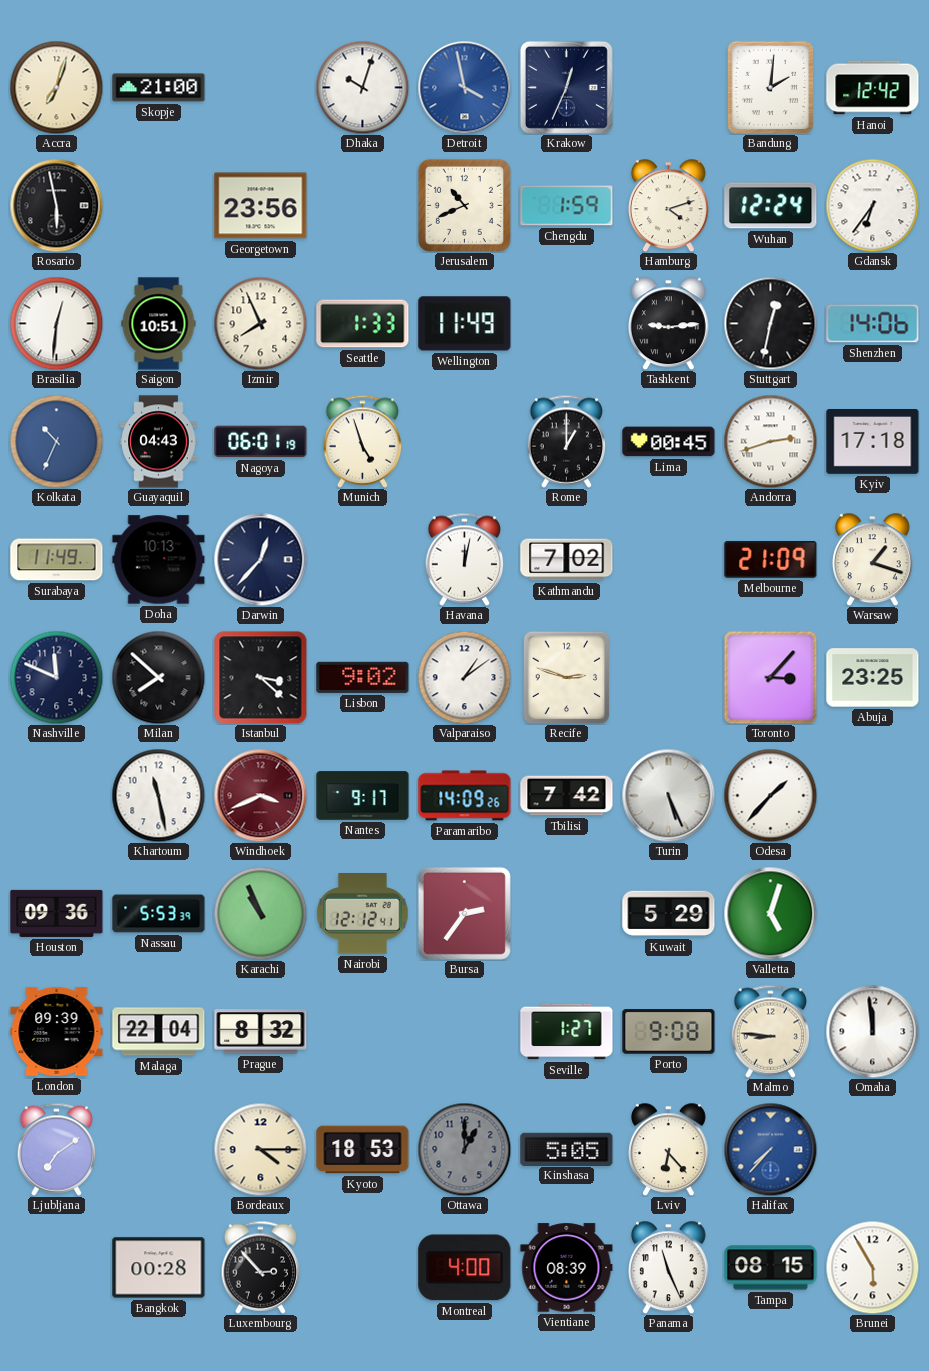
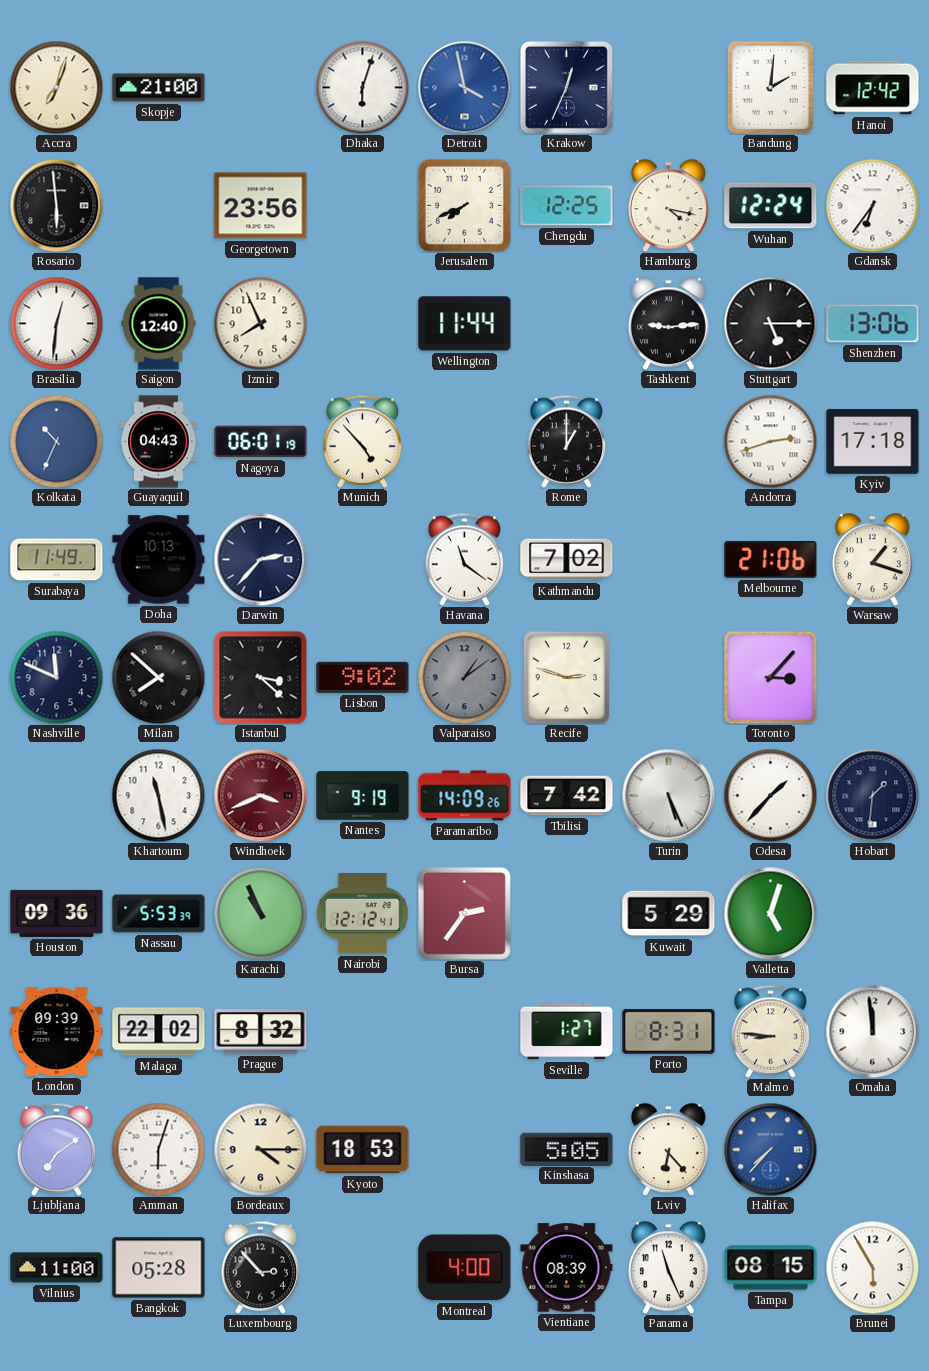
Dhaka: 10:03 -> 6:03 (362, 87)
Rosario: 5:58 -> 5:59 (56, 205)
Jerusalem: 10:41 -> 7:41 (464, 205)
Chengdu: 1:59 -> 12:25 (567, 206)
Hamburg: 4:12 -> 4:17 (668, 205)
Saigon: 10:51 -> 12:40 (159, 324)
Seattle: 1:33 -> none (363, 324)
Wellington: 11:49 -> 11:44 (465, 324)
Stuttgart: 12:32 -> 5:15 (770, 323)
Shenzhen: 14:06 -> 13:06 (873, 324)
Munich: 4:57 -> 4:53 (363, 441)
Lima: 00:45 -> none (669, 442)
Darwin: 12:37 -> 2:37 (260, 559)
Havana: 12:02 -> 11:21 (465, 559)
Melbourne: 21:09 -> 21:06 (771, 560)
Valparaiso dial: white -> grey (464, 677)
Abuja: 23:25 -> none (873, 678)
Nantes: 9:17 -> 9:19 (363, 796)
Hobart: none -> 1:31 (872, 795)
Malaga: 22:04 -> 22:02 (159, 1032)
Porto: 9:08 -> 8:31 (669, 1032)
Amman: none -> 6:03 (158, 1149)
Ottawa: 1:00 -> none (464, 1149)
Vilnius: none -> 11:00 (57, 1268)
Bangkok: 00:28 -> 05:28 (159, 1268)
